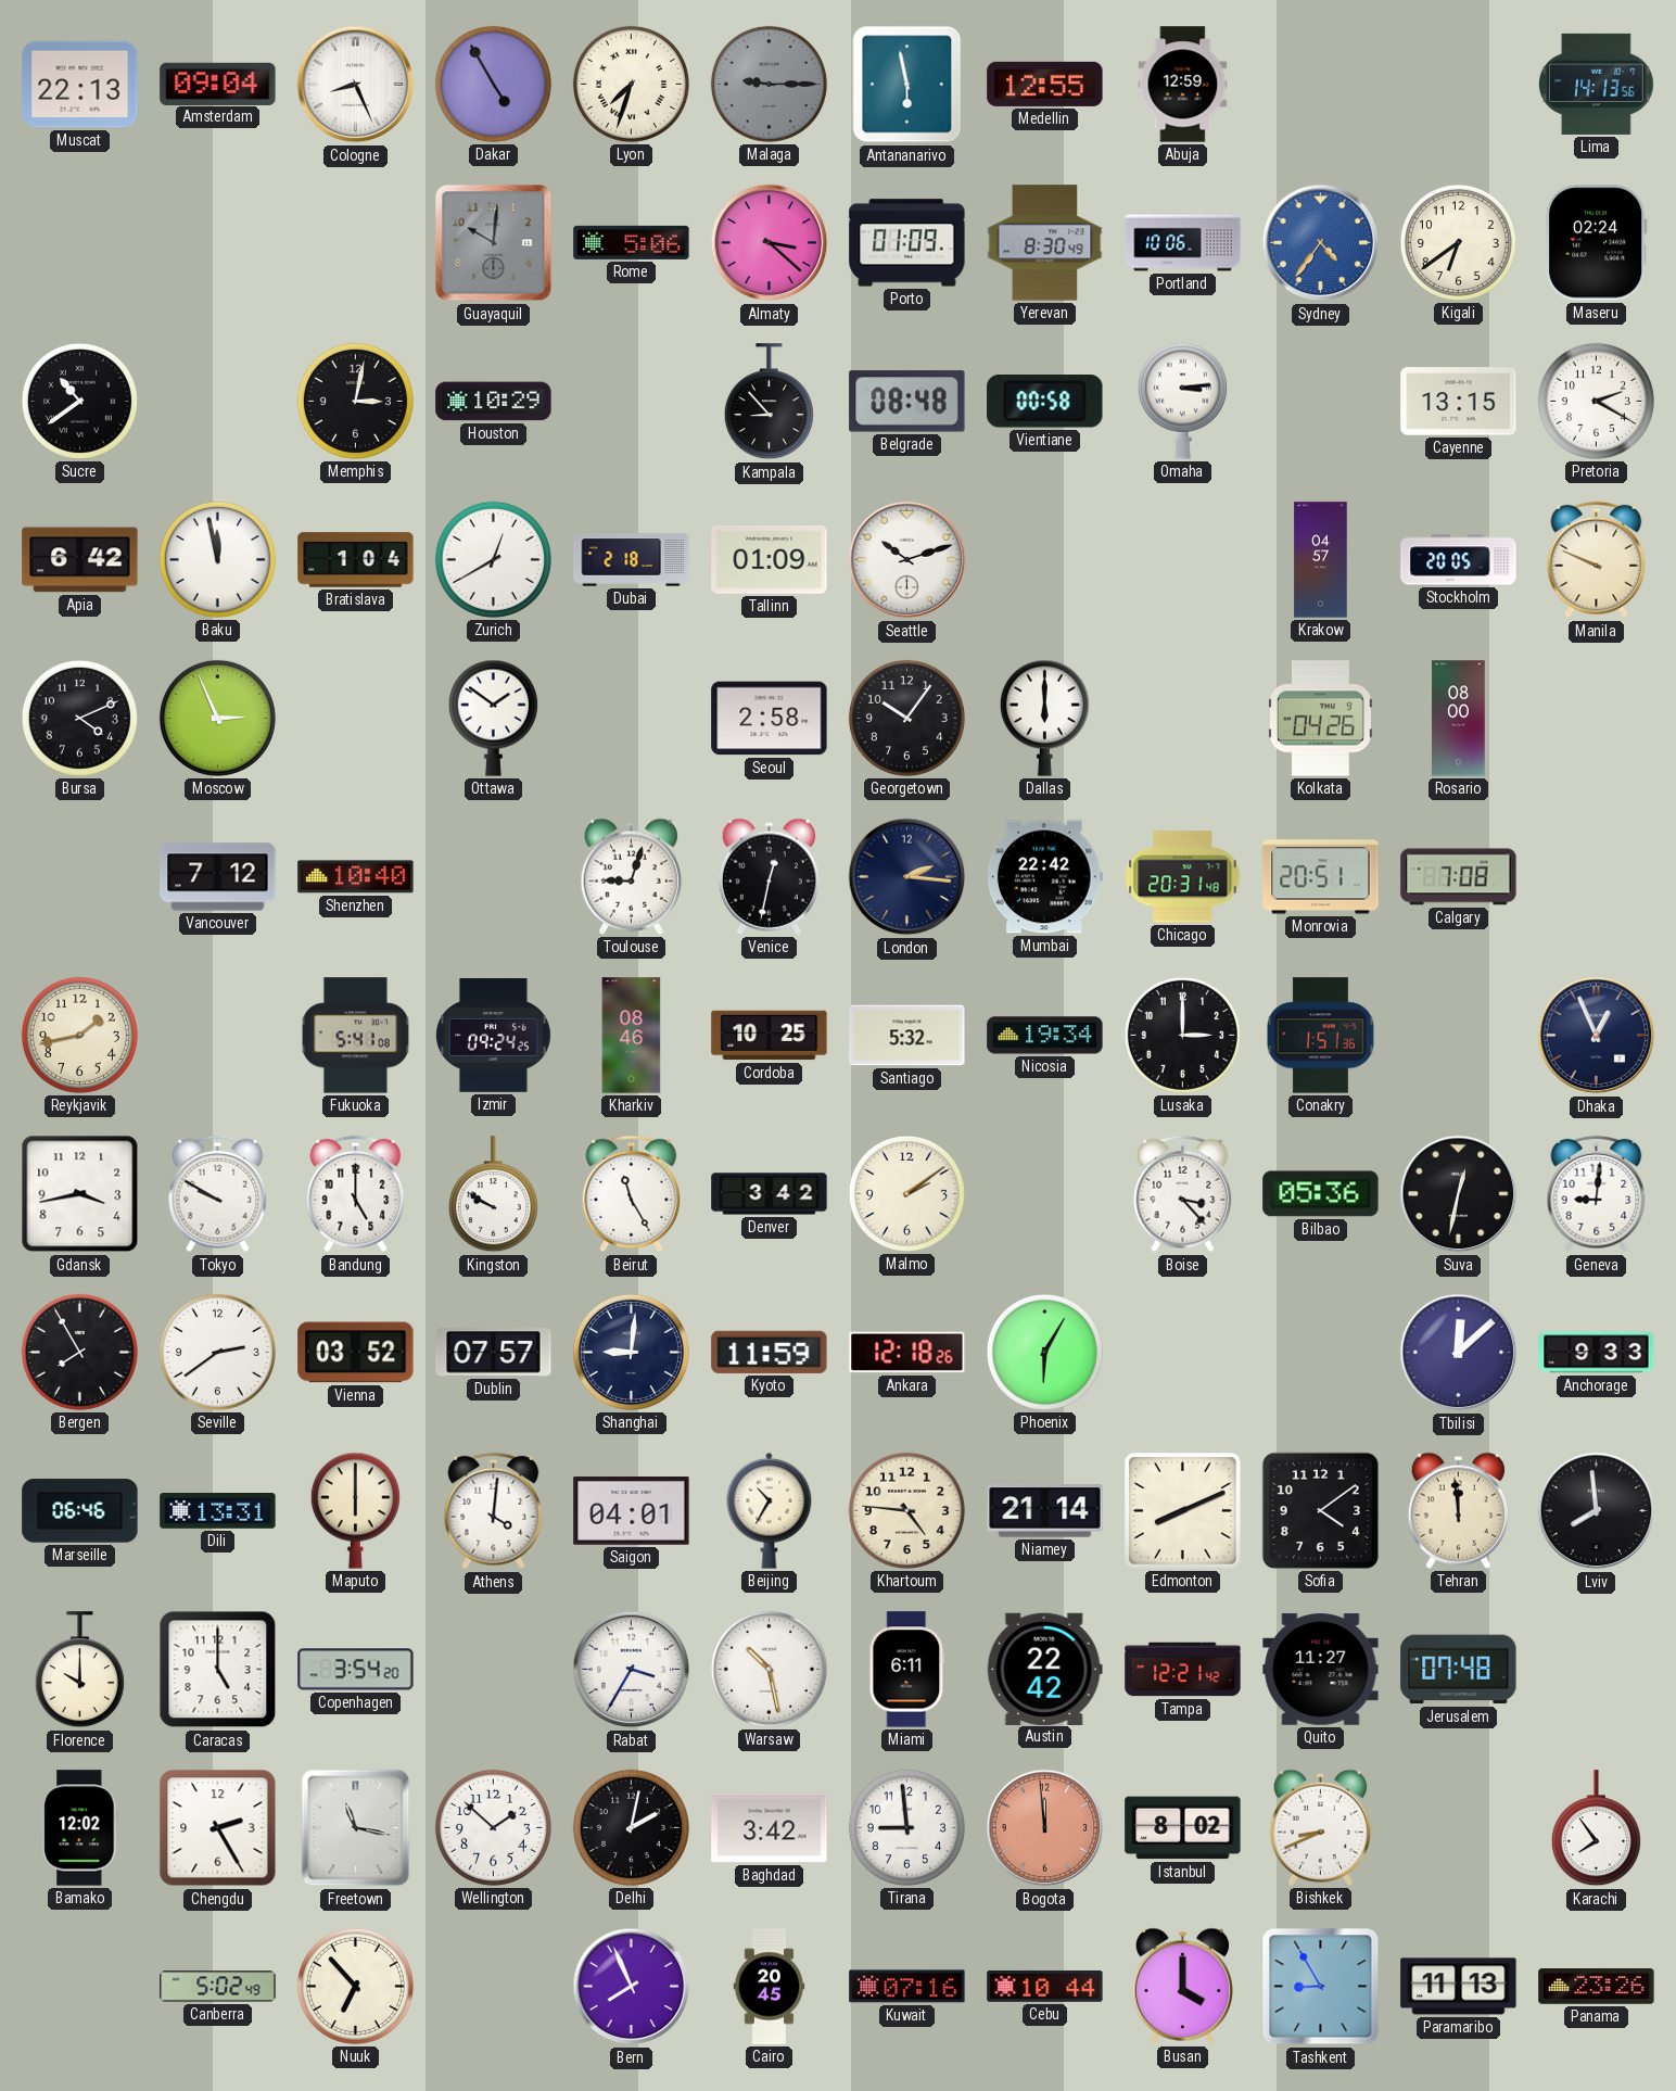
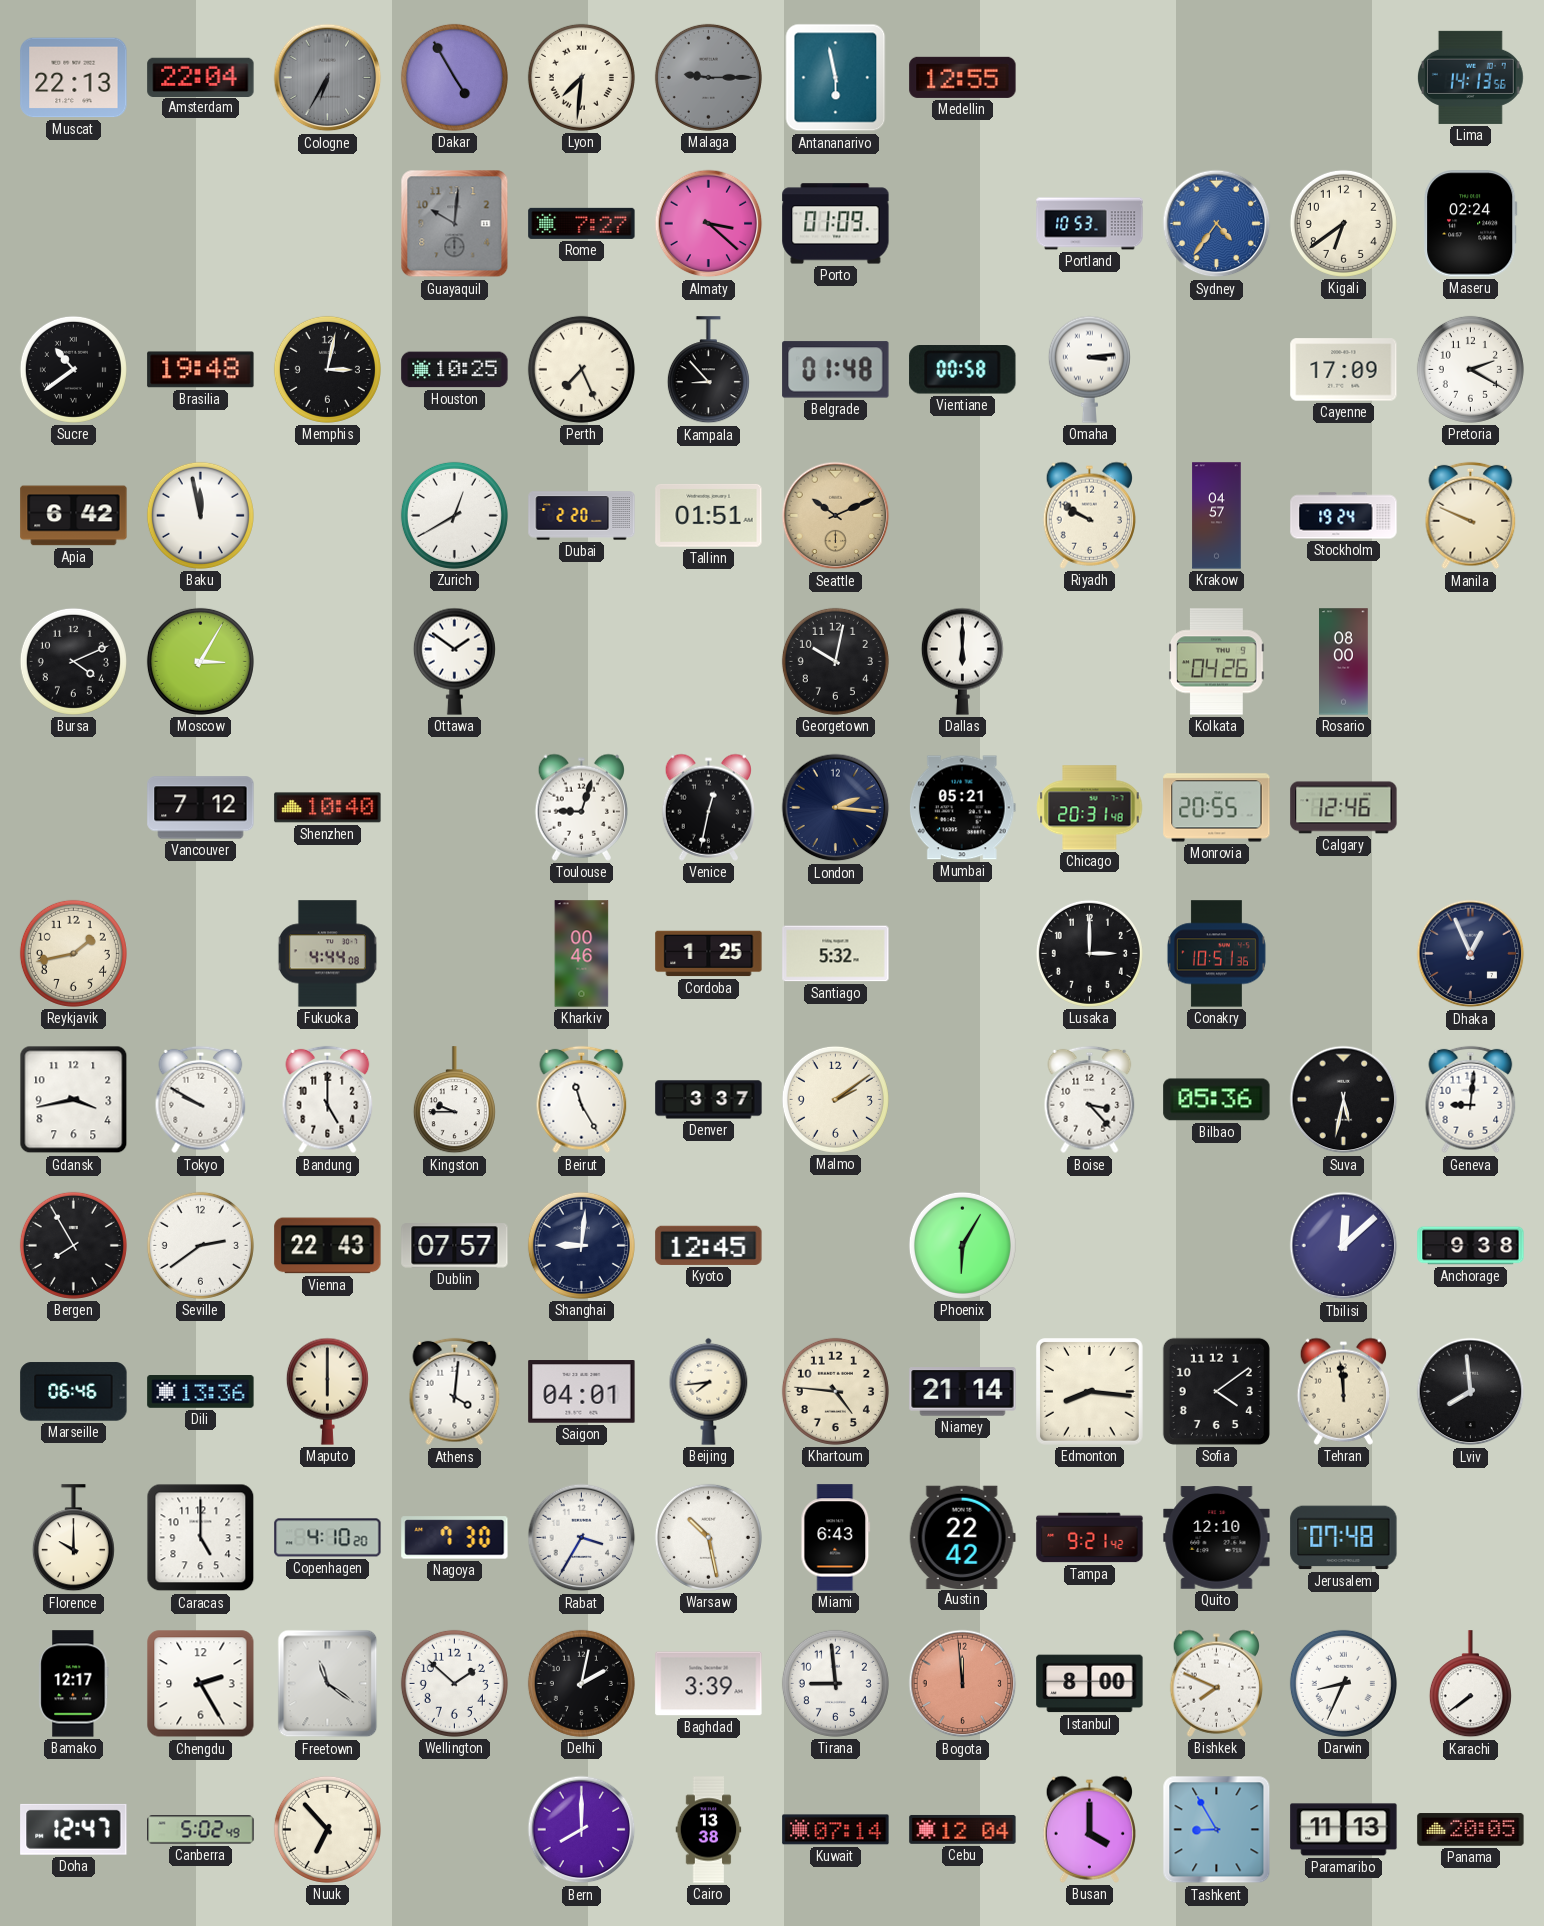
Amsterdam: 09:04 -> 22:04 (201, 77)
Cologne: 8:26 -> 6:35 (328, 78)
Cologne dial: white -> grey (328, 78)
Lyon: 7:33 -> 7:31 (581, 77)
Abuja: 12:59 -> none (1183, 85)
Rome: 5:06 -> 7:27 (582, 223)
Yerevan: 8:30 -> none (1045, 243)
Portland: 10:06 -> 10:53 (1090, 224)
Brasilia: none -> 19:48 (201, 370)
Houston: 10:29 -> 10:25 (455, 370)
Perth: none -> 7:26 (581, 369)
Belgrade: 08:48 -> 01:48 (836, 370)
Cayenne: 13:15 -> 17:09 (1344, 370)
Bratislava: 1:04 -> none (356, 560)
Dubai: 2:18 -> 2:20 (582, 516)
Tallinn: 01:09 -> 01:51 (709, 515)
Seattle: 10:12 -> 10:11 (836, 516)
Seattle dial: white -> champagne (836, 516)
Riyadh: none -> 9:50 (1089, 515)
Stockholm: 20:05 -> 19:24 (1344, 516)
Moscow: 2:56 -> 3:05 (200, 661)
Seoul: 2:58 -> none (770, 719)
Georgetown: 10:06 -> 10:02 (835, 661)
Mumbai: 22:42 -> 05:21 (962, 808)
Monrovia: 20:51 -> 20:55 (1217, 808)
Calgary: 7:08 -> 12:46 (1344, 808)
Fukuoka: 5:41 -> 4:44 (327, 954)
Izmir: 09:24 -> none (494, 1036)
Kharkiv: 08:46 -> 00:46 (582, 954)
Cordoba: 10:25 -> 1:25 (709, 954)
Nicosia: 19:34 -> none (1045, 1036)
Conakry: 1:51 -> 10:51 (1216, 954)
Kingston: 9:50 -> 9:45 (454, 1100)
Denver: 3:42 -> 3:37 (709, 1100)
Suva: 12:32 -> 5:32 (1344, 1100)
Vienna: 03:52 -> 22:43 (328, 1246)
Kyoto: 11:59 -> 12:45 (709, 1245)
Ankara: 12:18 -> none (907, 1353)
Anchorage: 9:33 -> 9:38 (1471, 1246)
Dili: 13:31 -> 13:36 (201, 1392)
Beijing: 10:35 -> 7:44 (709, 1391)
Edmonton: 8:11 -> 8:16 (1090, 1392)
Copenhagen: 3:54 -> 4:10 (328, 1538)
Nagoya: none -> 7:30 (455, 1538)
Miami: 6:11 -> 6:43 (836, 1538)
Tampa: 12:21 -> 9:21 (1090, 1538)
Quito: 11:27 -> 12:10 (1217, 1538)
Bamako: 12:02 -> 12:17 (74, 1684)
Freetown: 11:17 -> 11:21 (328, 1684)
Baghdad: 3:42 -> 3:39 (709, 1684)
Istanbul: 8:02 -> 8:00 (1090, 1684)
Bishkek: 8:41 -> 7:49 (1216, 1683)
Darwin: none -> 8:34 (1343, 1683)
Karachi: 7:54 -> 7:39 (1470, 1684)
Doha: none -> 12:47 (74, 1829)
Bern: 7:56 -> 8:00 (582, 1830)
Cairo: 20:45 -> 13:38 (709, 1830)
Kuwait: 07:16 -> 07:14 (836, 1830)
Cebu: 10:44 -> 12:04 (963, 1829)
Panama: 23:26 -> 20:05 (1471, 1830)
